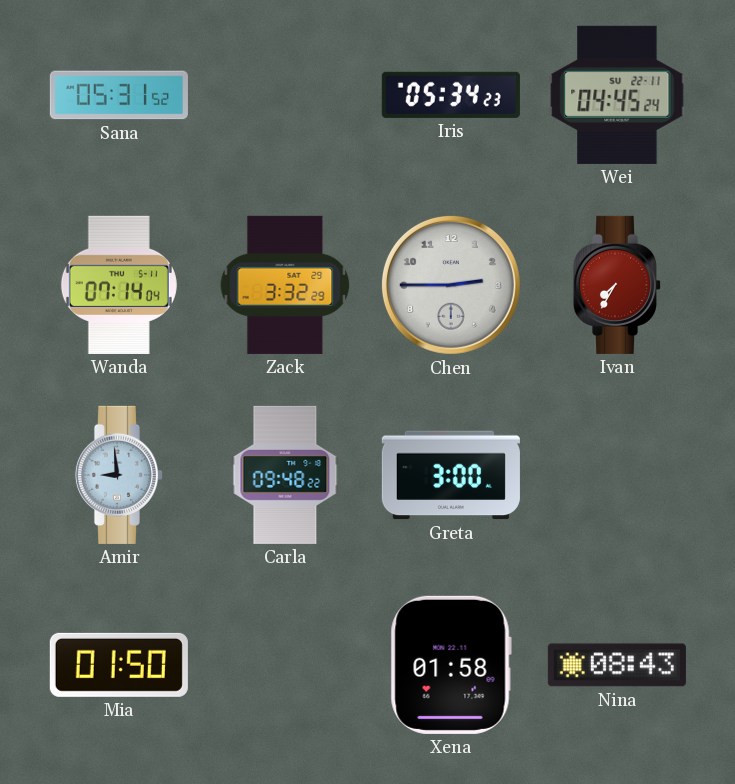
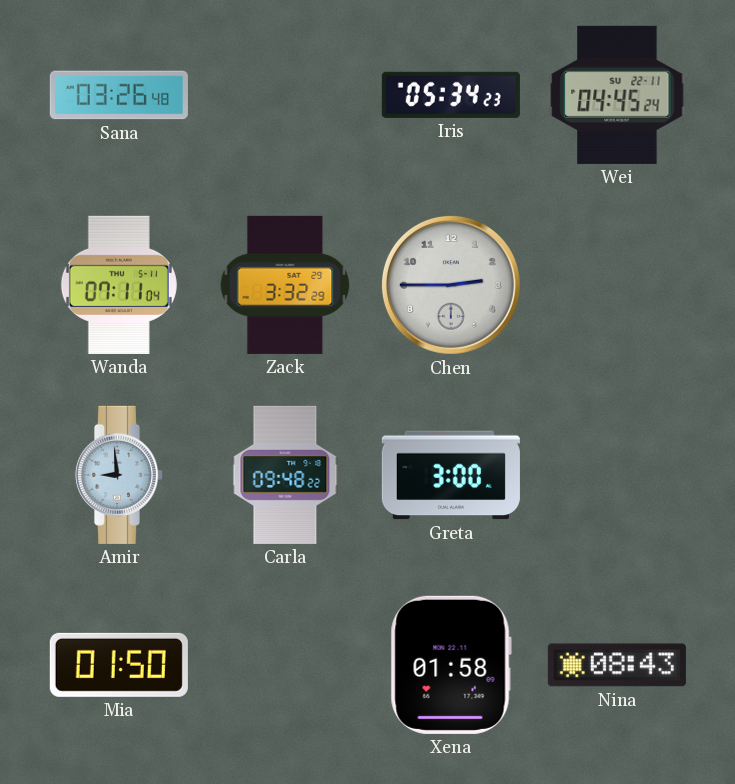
Sana: 05:31 -> 03:26 (119, 95)
Wanda: 07:14 -> 07:11 (119, 285)
Ivan: 7:35 -> none (616, 285)
